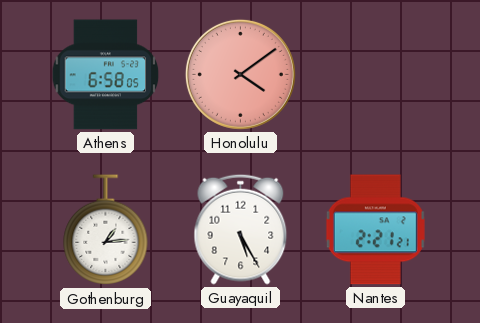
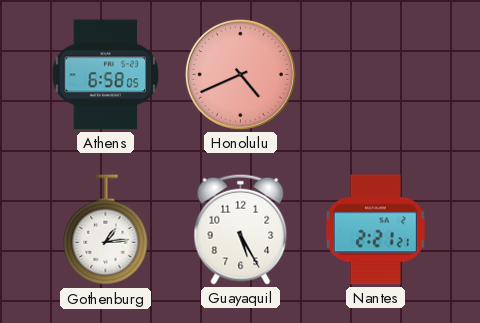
Honolulu: 4:09 -> 4:41 (240, 74)
